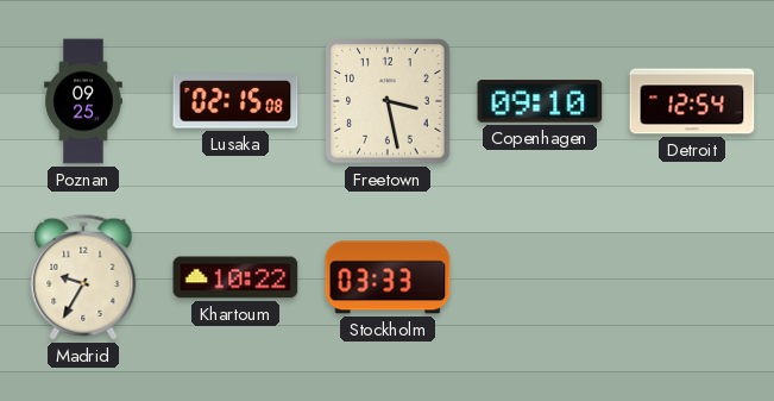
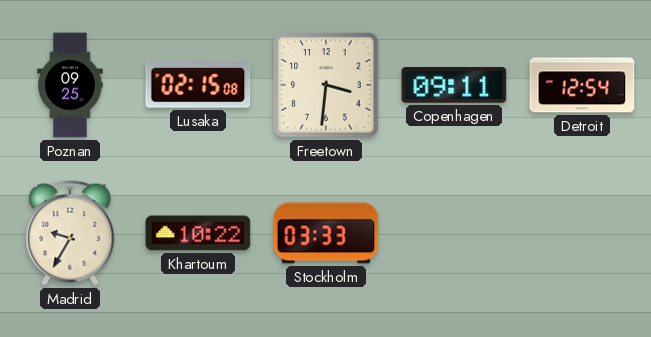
Freetown: 3:28 -> 3:31 (326, 85)
Copenhagen: 09:10 -> 09:11 (454, 85)
